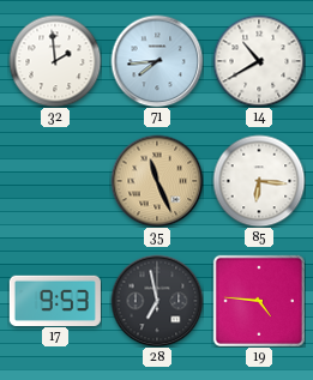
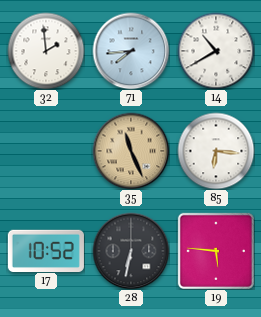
17: 9:53 -> 10:52 (46, 250)
28: 6:58 -> 6:32 (131, 251)
19: 4:46 -> 5:46 (216, 251)
